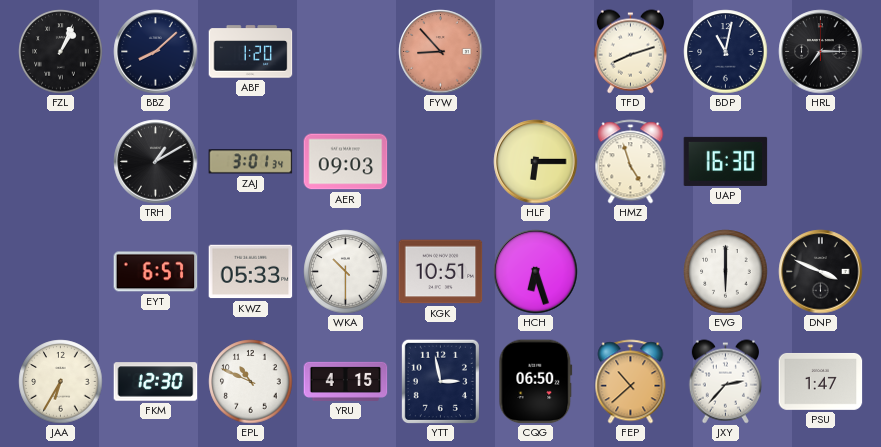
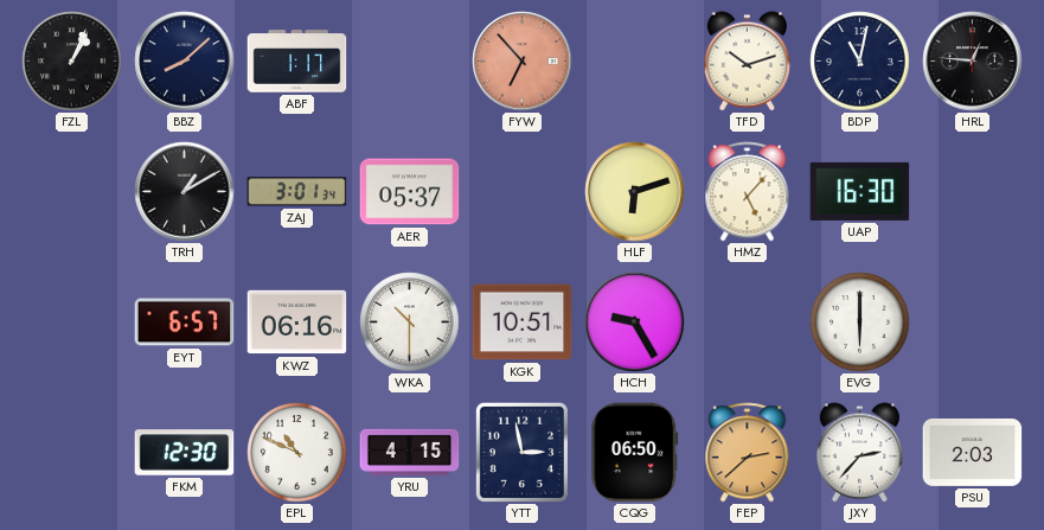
ABF: 1:20 -> 1:17 (297, 62)
FYW: 8:53 -> 6:53 (523, 62)
TFD: 8:12 -> 10:12 (747, 62)
HRL: 7:15 -> 12:46 (973, 62)
AER: 09:03 -> 05:37 (410, 192)
HLF: 6:15 -> 6:12 (635, 192)
HMZ: 4:57 -> 5:07 (748, 192)
KWZ: 05:33 -> 06:16 (297, 323)
HCH: 6:27 -> 9:25 (635, 323)
DNP: 3:49 -> none (821, 272)
JAA: 6:35 -> none (61, 382)
FEP: 10:38 -> 2:38 (748, 453)
PSU: 1:47 -> 2:03 (973, 452)
